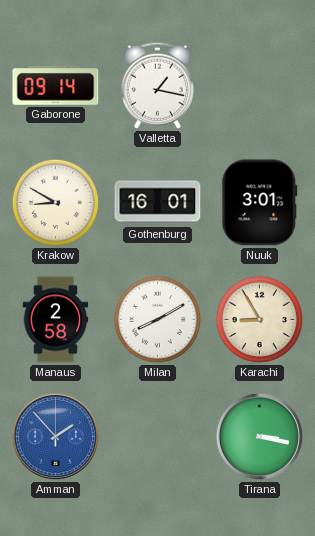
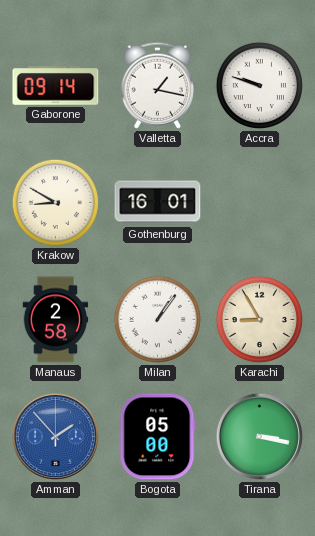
Accra: none -> 9:48 (259, 85)
Nuuk: 3:01 -> none (260, 203)
Milan: 8:10 -> 1:06 (157, 319)
Bogota: none -> 05:00 (158, 437)
